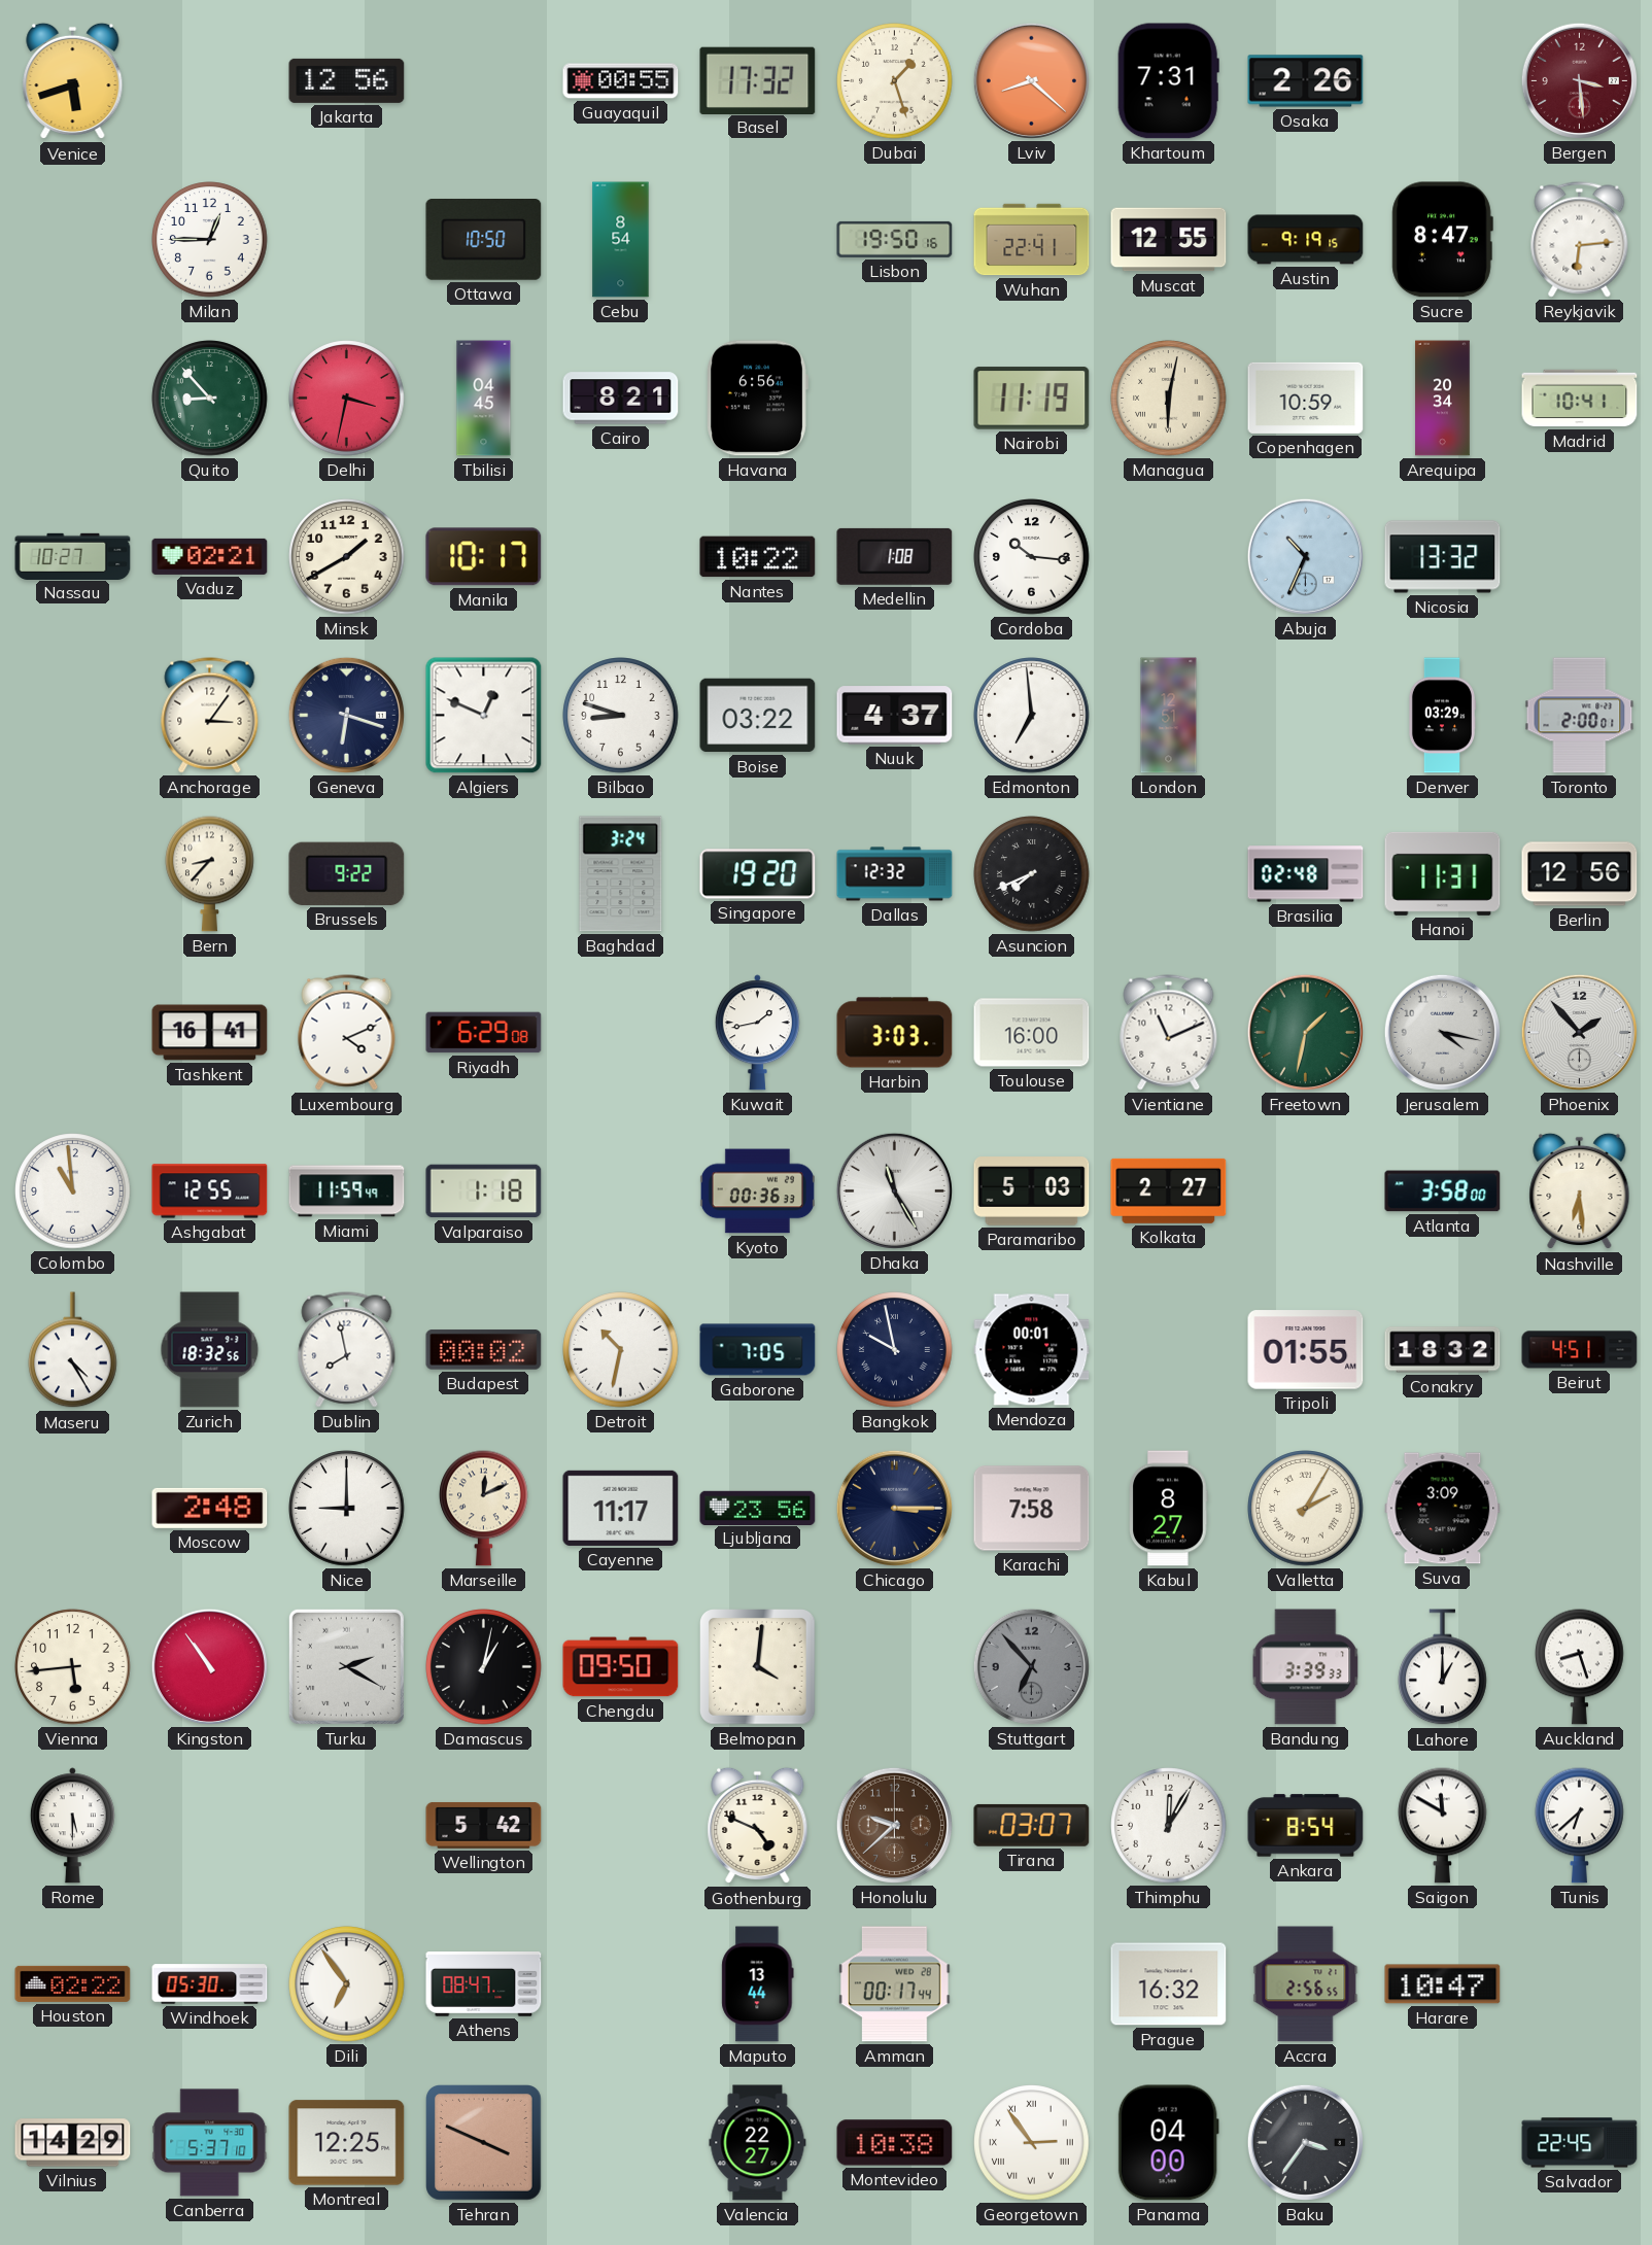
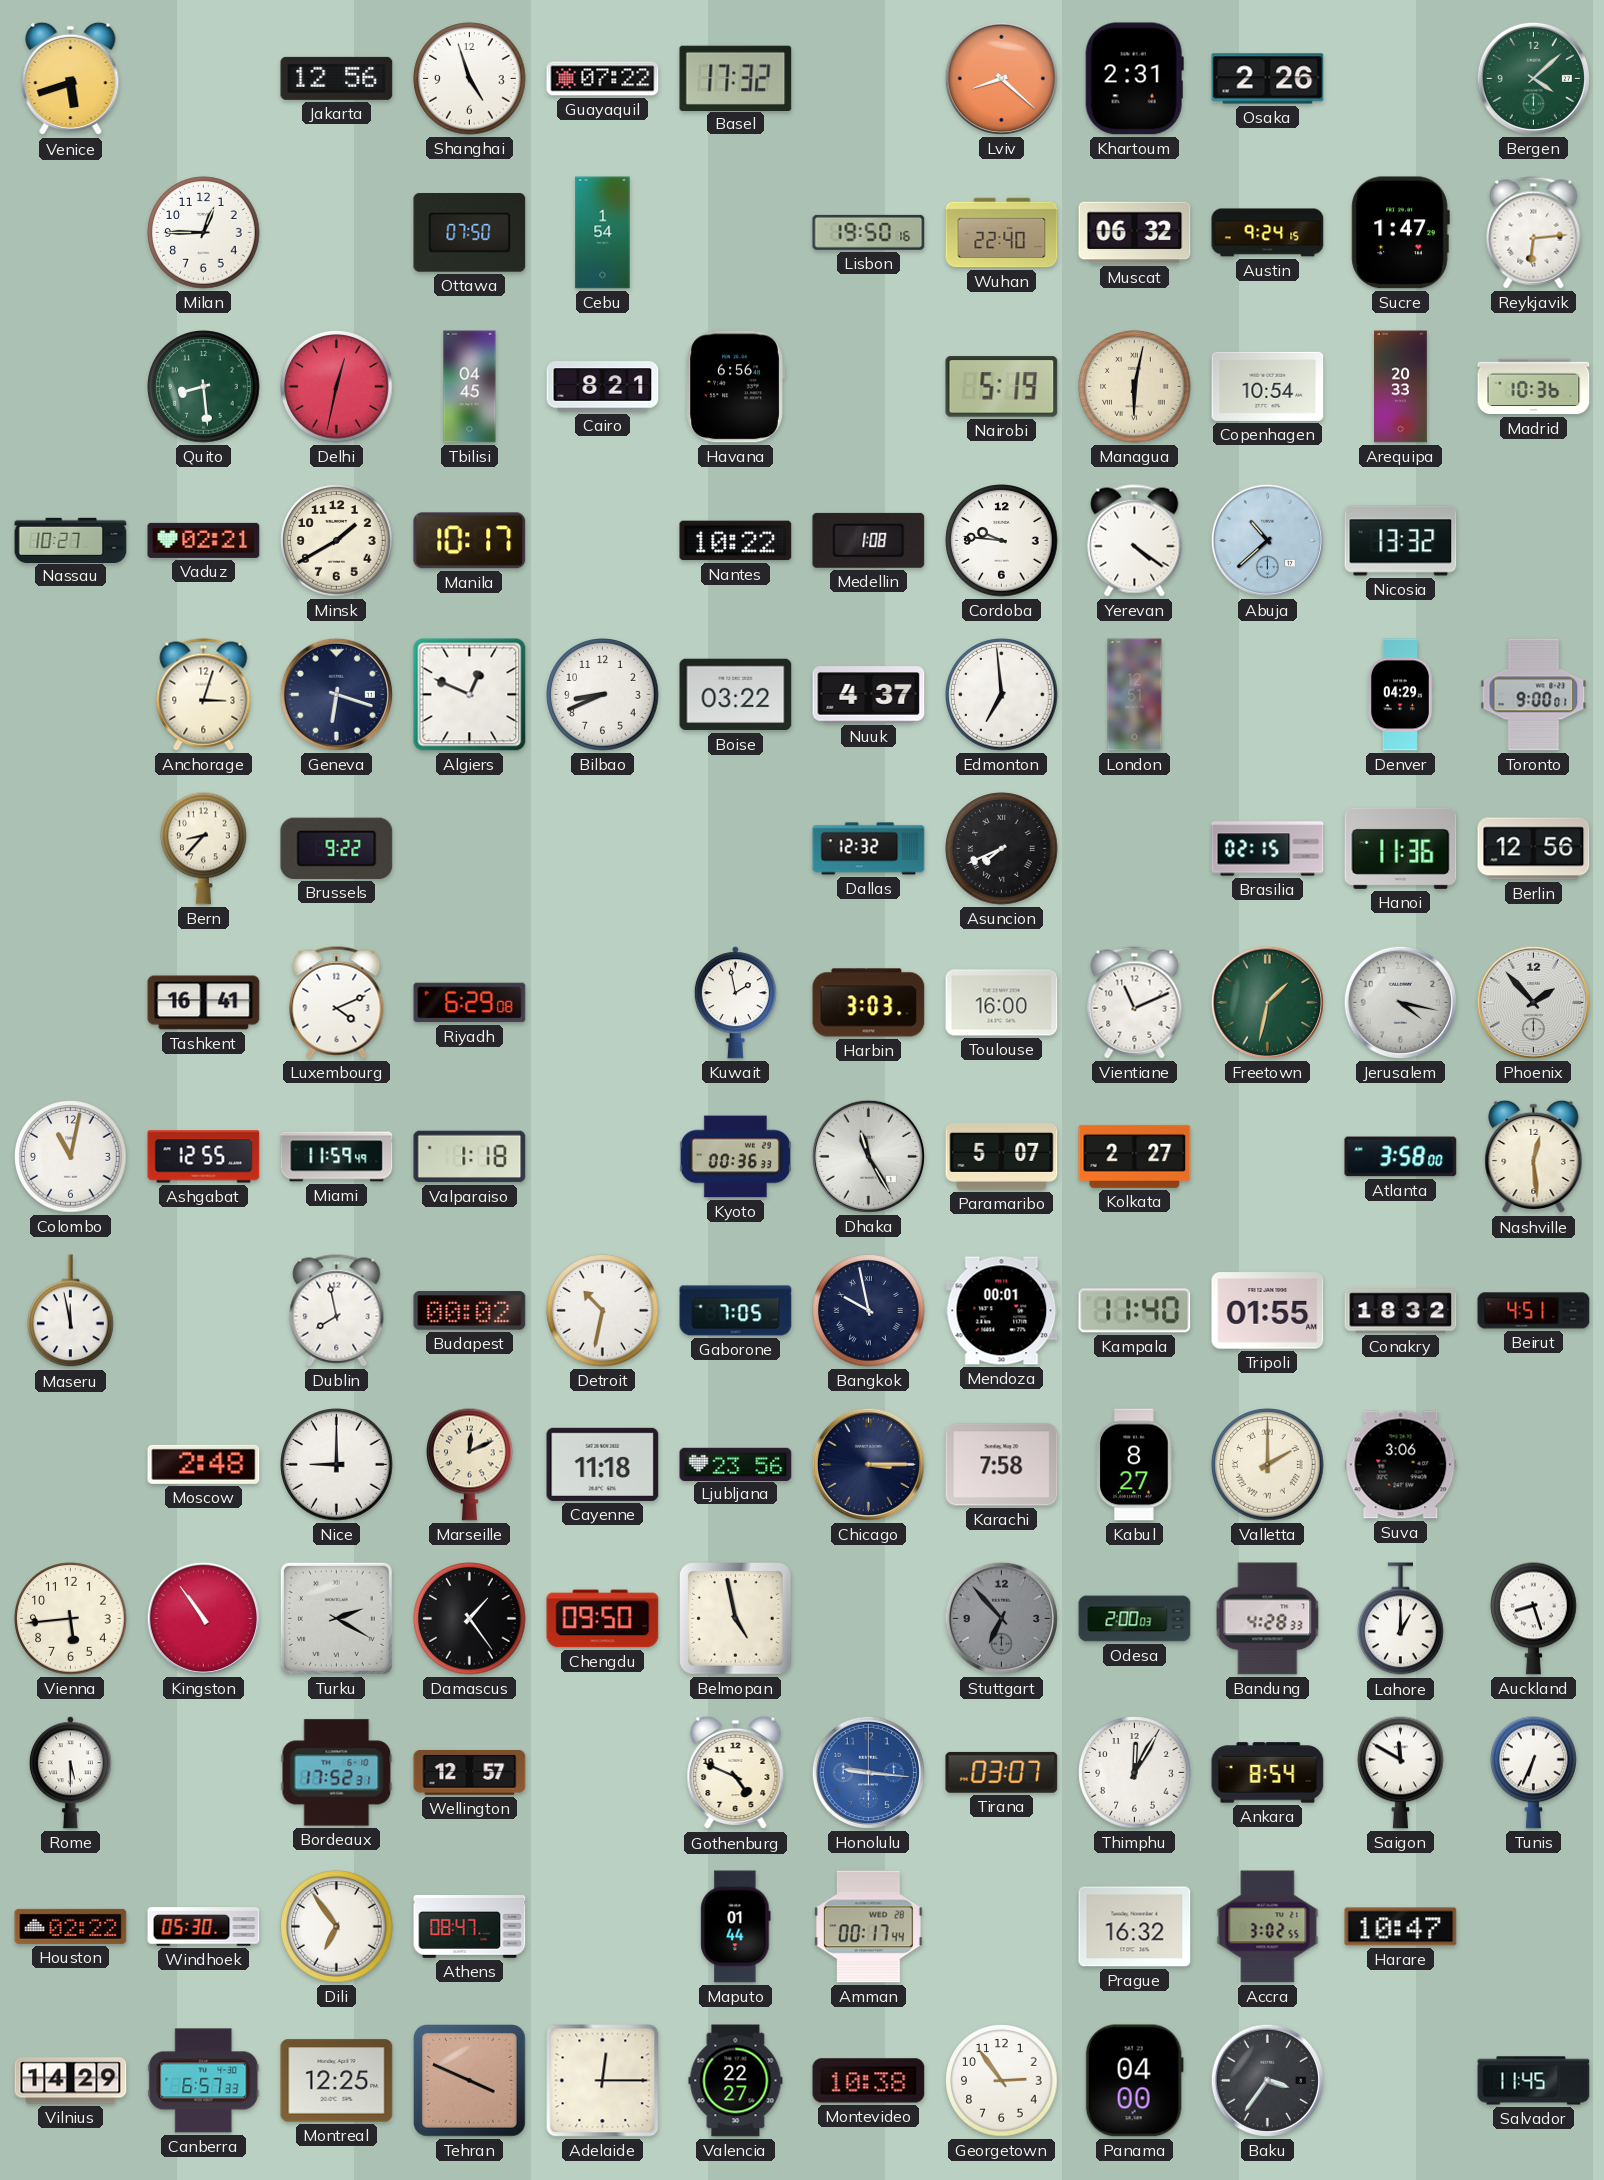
Shanghai: none -> 4:57 (470, 79)
Guayaquil: 00:55 -> 07:22 (603, 79)
Dubai: 1:27 -> none (895, 81)
Khartoum: 7:31 -> 2:31 (1134, 79)
Bergen: 3:29 -> 4:08 (1533, 78)
Bergen dial: burgundy -> green (1533, 78)
Ottawa: 10:50 -> 07:50 (470, 233)
Cebu: 8:54 -> 1:54 (603, 233)
Wuhan: 22:41 -> 22:40 (1002, 233)
Muscat: 12:55 -> 06:32 (1135, 233)
Austin: 9:19 -> 9:24 (1268, 233)
Sucre: 8:47 -> 1:47 (1400, 233)
Quito: 8:53 -> 8:29 (204, 387)
Delhi: 3:32 -> 12:32 (337, 387)
Nairobi: 11:19 -> 5:19 (1002, 387)
Copenhagen: 10:59 -> 10:54 (1268, 386)
Arequipa: 20:34 -> 20:33 (1401, 387)
Madrid: 10:41 -> 10:36 (1534, 387)
Cordoba: 10:16 -> 9:46 (1002, 541)
Yerevan: none -> 4:21 (1135, 541)
Abuja: 10:34 -> 10:38 (1267, 540)
Anchorage: 3:06 -> 3:03 (204, 695)
Bilbao: 8:48 -> 8:41 (603, 695)
Denver: 03:29 -> 04:29 (1399, 695)
Toronto: 2:00 -> 9:00 (1534, 695)
Baghdad: 3:24 -> none (621, 874)
Singapore: 19:20 -> none (758, 874)
Brasilia: 02:48 -> 02:15 (1268, 849)
Hanoi: 11:31 -> 11:36 (1401, 848)
Kuwait: 1:43 -> 1:58 (735, 1003)
Colombo: 10:59 -> 11:02 (71, 1157)
Paramaribo: 5:03 -> 5:07 (1002, 1157)
Nashville: 6:29 -> 12:29 (1534, 1157)
Maseru: 4:25 -> 11:58 (71, 1311)
Zurich: 18:32 -> none (210, 1350)
Kampala: none -> 11:40 (1135, 1311)
Cayenne: 11:17 -> 11:18 (603, 1464)
Valletta: 2:05 -> 2:00 (1268, 1465)
Suva: 3:09 -> 3:06 (1401, 1465)
Damascus: 1:02 -> 1:24 (470, 1619)
Belmopan: 4:01 -> 4:58 (736, 1619)
Odesa: none -> 2:00 (1135, 1619)
Bandung: 3:39 -> 4:28 (1268, 1619)
Bordeaux: none -> 17:52 (337, 1773)
Wellington: 5:42 -> 12:57 (470, 1772)
Honolulu: 9:38 -> 9:16 (868, 1772)
Honolulu dial: brown -> blue (868, 1772)
Tunis: 6:38 -> 6:34 (1534, 1772)
Maputo: 13:44 -> 01:44 (736, 1927)
Accra: 2:56 -> 3:02 (1268, 1927)
Canberra: 5:37 -> 6:57 (204, 2081)
Adelaide: none -> 12:15 (603, 2081)
Georgetown numerals: Roman -> Arabic (1002, 2081)
Salvador: 22:45 -> 11:45 (1534, 2081)
